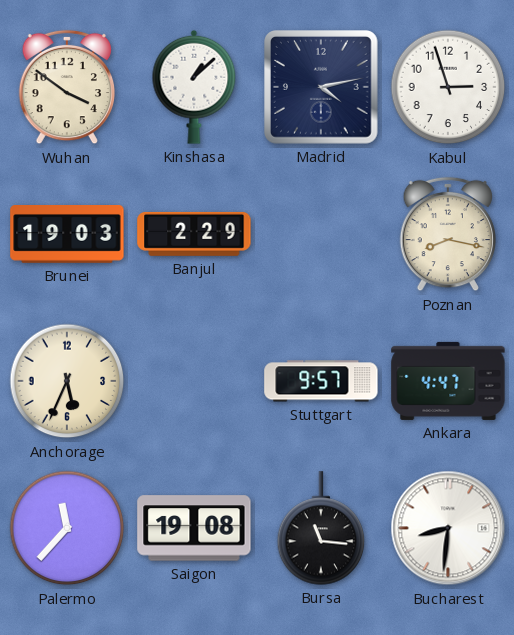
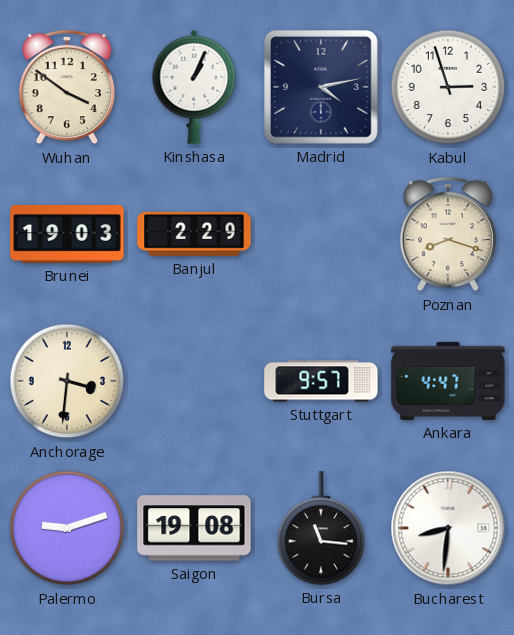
Kinshasa: 1:08 -> 1:04 (194, 87)
Poznan: 8:17 -> 8:18 (447, 234)
Anchorage: 5:34 -> 3:31 (67, 381)
Palermo: 11:37 -> 9:12 (67, 528)
